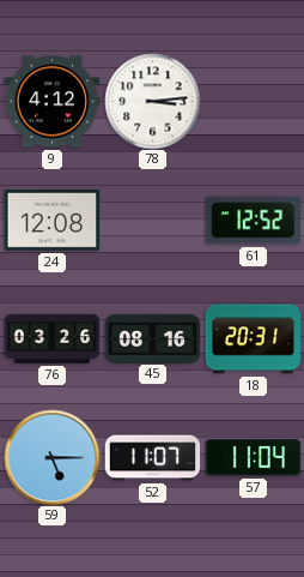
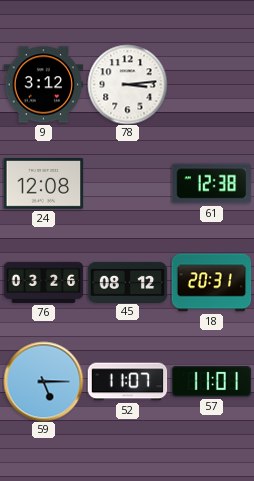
9: 4:12 -> 3:12 (43, 85)
61: 12:52 -> 12:38 (211, 184)
45: 08:16 -> 08:12 (127, 282)
57: 11:04 -> 11:01 (211, 382)
